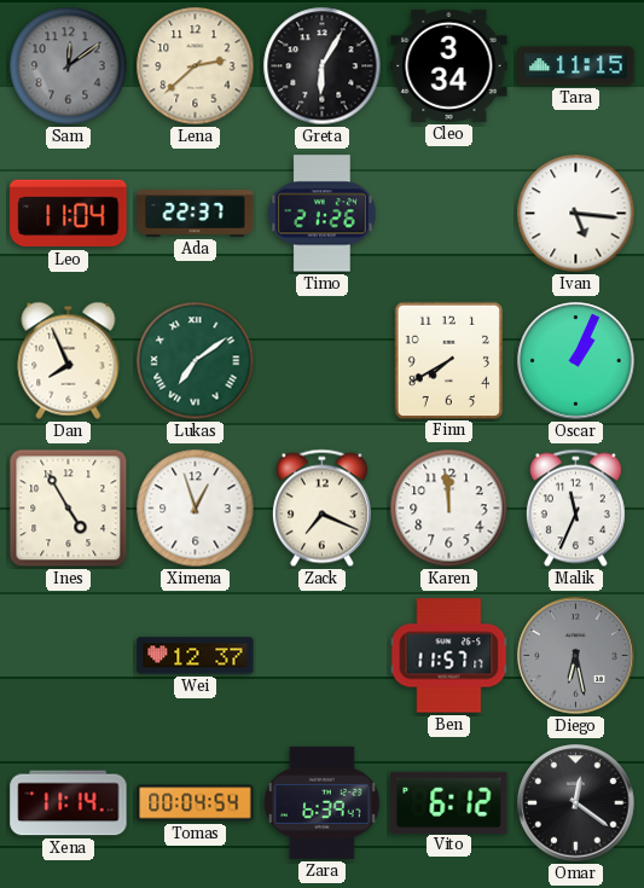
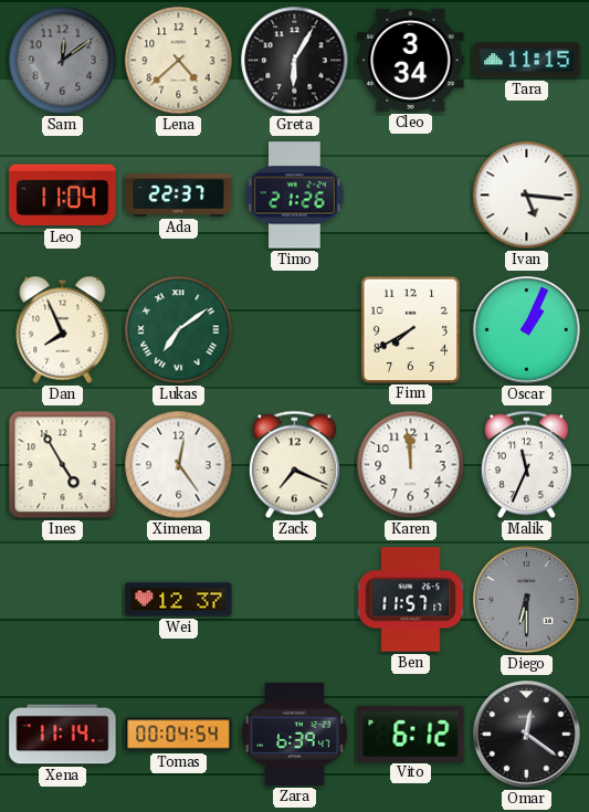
Lena: 2:38 -> 4:38 (179, 61)
Ximena: 12:57 -> 12:24 (179, 465)
Diego: 6:28 -> 6:30 (527, 600)
